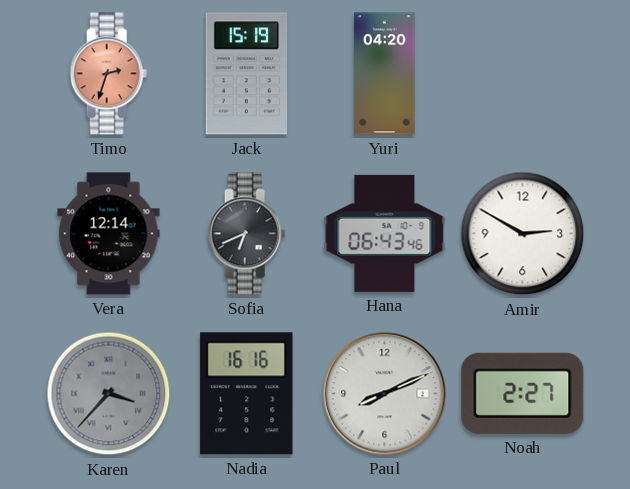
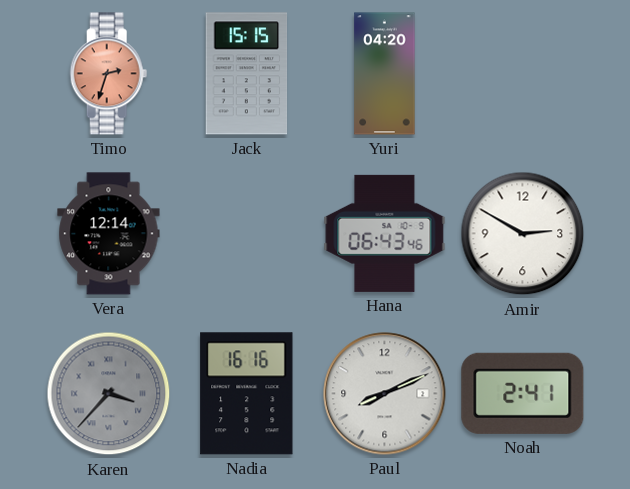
Jack: 15:19 -> 15:15 (247, 74)
Sofia: 6:41 -> none (247, 234)
Noah: 2:27 -> 2:41 (523, 393)
